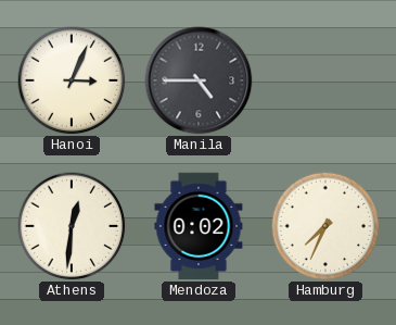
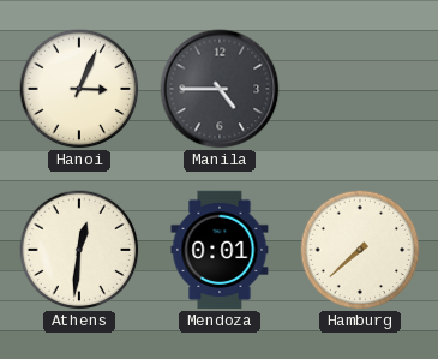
Mendoza: 0:02 -> 0:01 (220, 250)
Hamburg: 7:34 -> 7:38 (360, 250)
